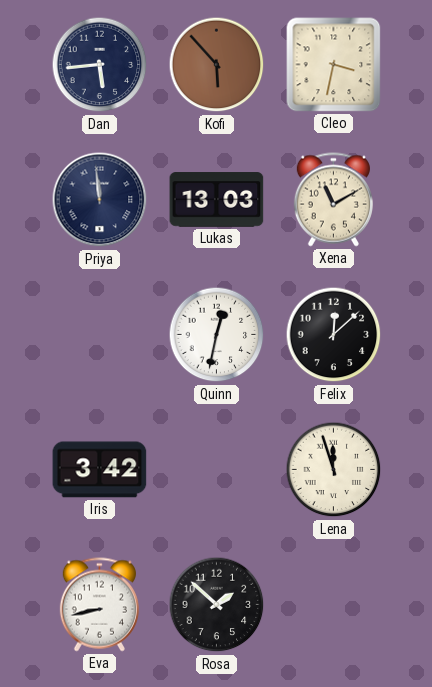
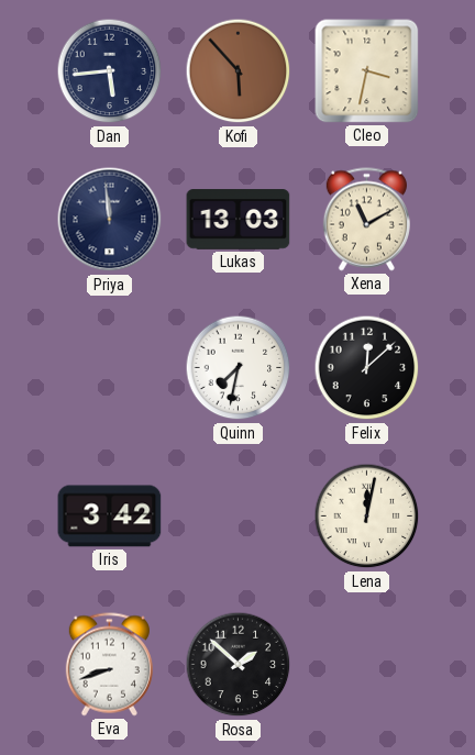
Quinn: 12:32 -> 7:32 (239, 368)
Lena: 11:57 -> 12:02 (367, 517)
Eva: 8:43 -> 8:42 (109, 665)
